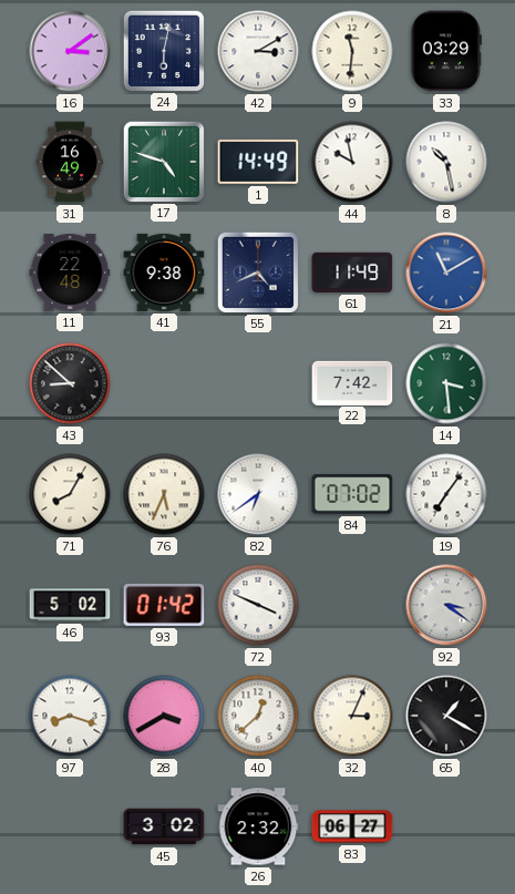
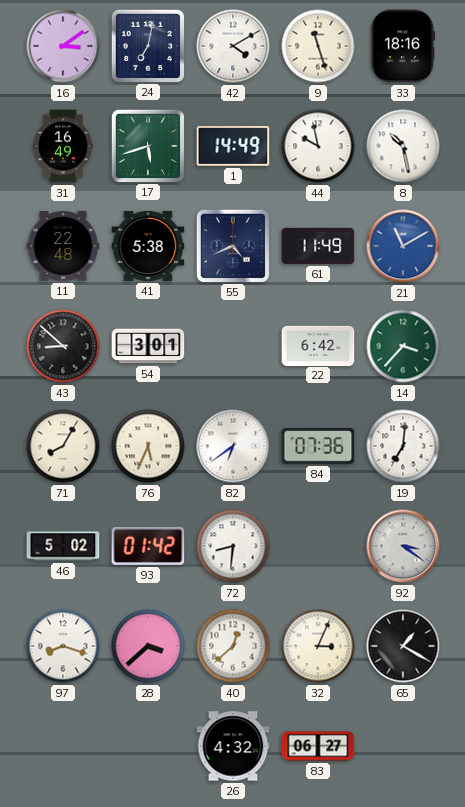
24: 6:02 -> 7:02 (147, 45)
42: 3:10 -> 4:10 (233, 46)
9: 11:31 -> 11:27 (318, 46)
33: 03:29 -> 18:16 (403, 46)
17: 4:48 -> 5:42 (147, 145)
41: 9:38 -> 5:38 (148, 246)
54: none -> 3:01 (148, 346)
22: 7:42 -> 6:42 (318, 345)
14: 3:29 -> 3:37 (403, 346)
84: 07:02 -> 07:36 (318, 446)
19: 7:06 -> 7:01 (403, 446)
72: 3:49 -> 8:31 (233, 546)
28: 3:40 -> 3:38 (148, 646)
45: 3:02 -> none (164, 826)
26: 2:32 -> 4:32 (233, 746)
